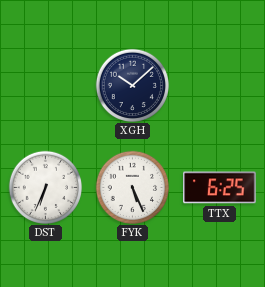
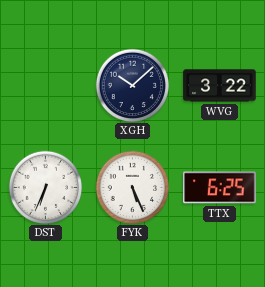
WVG: none -> 3:22 (220, 86)
